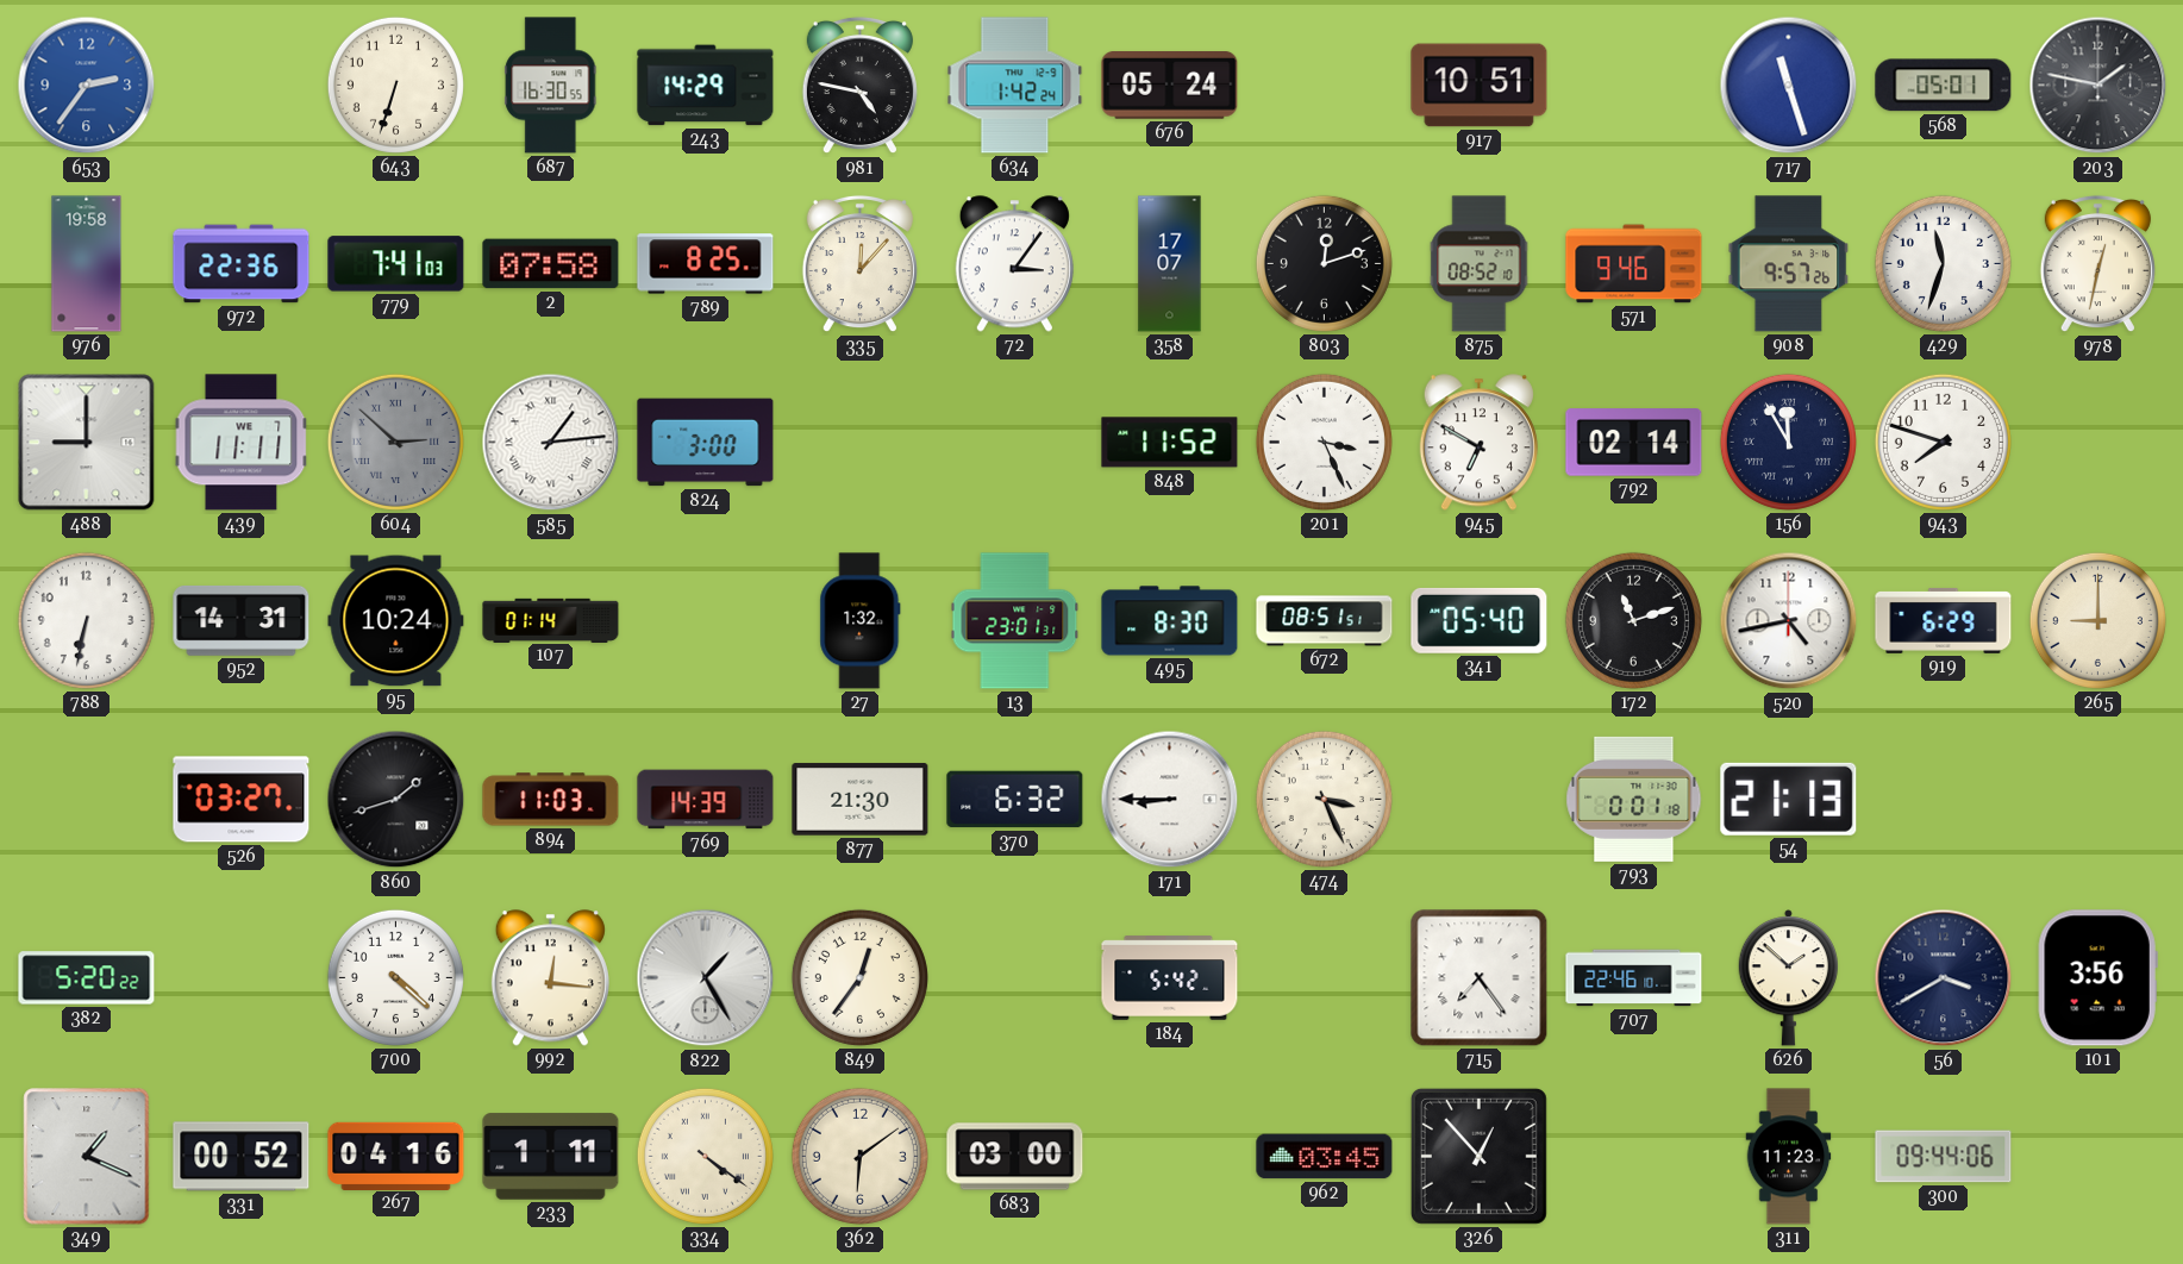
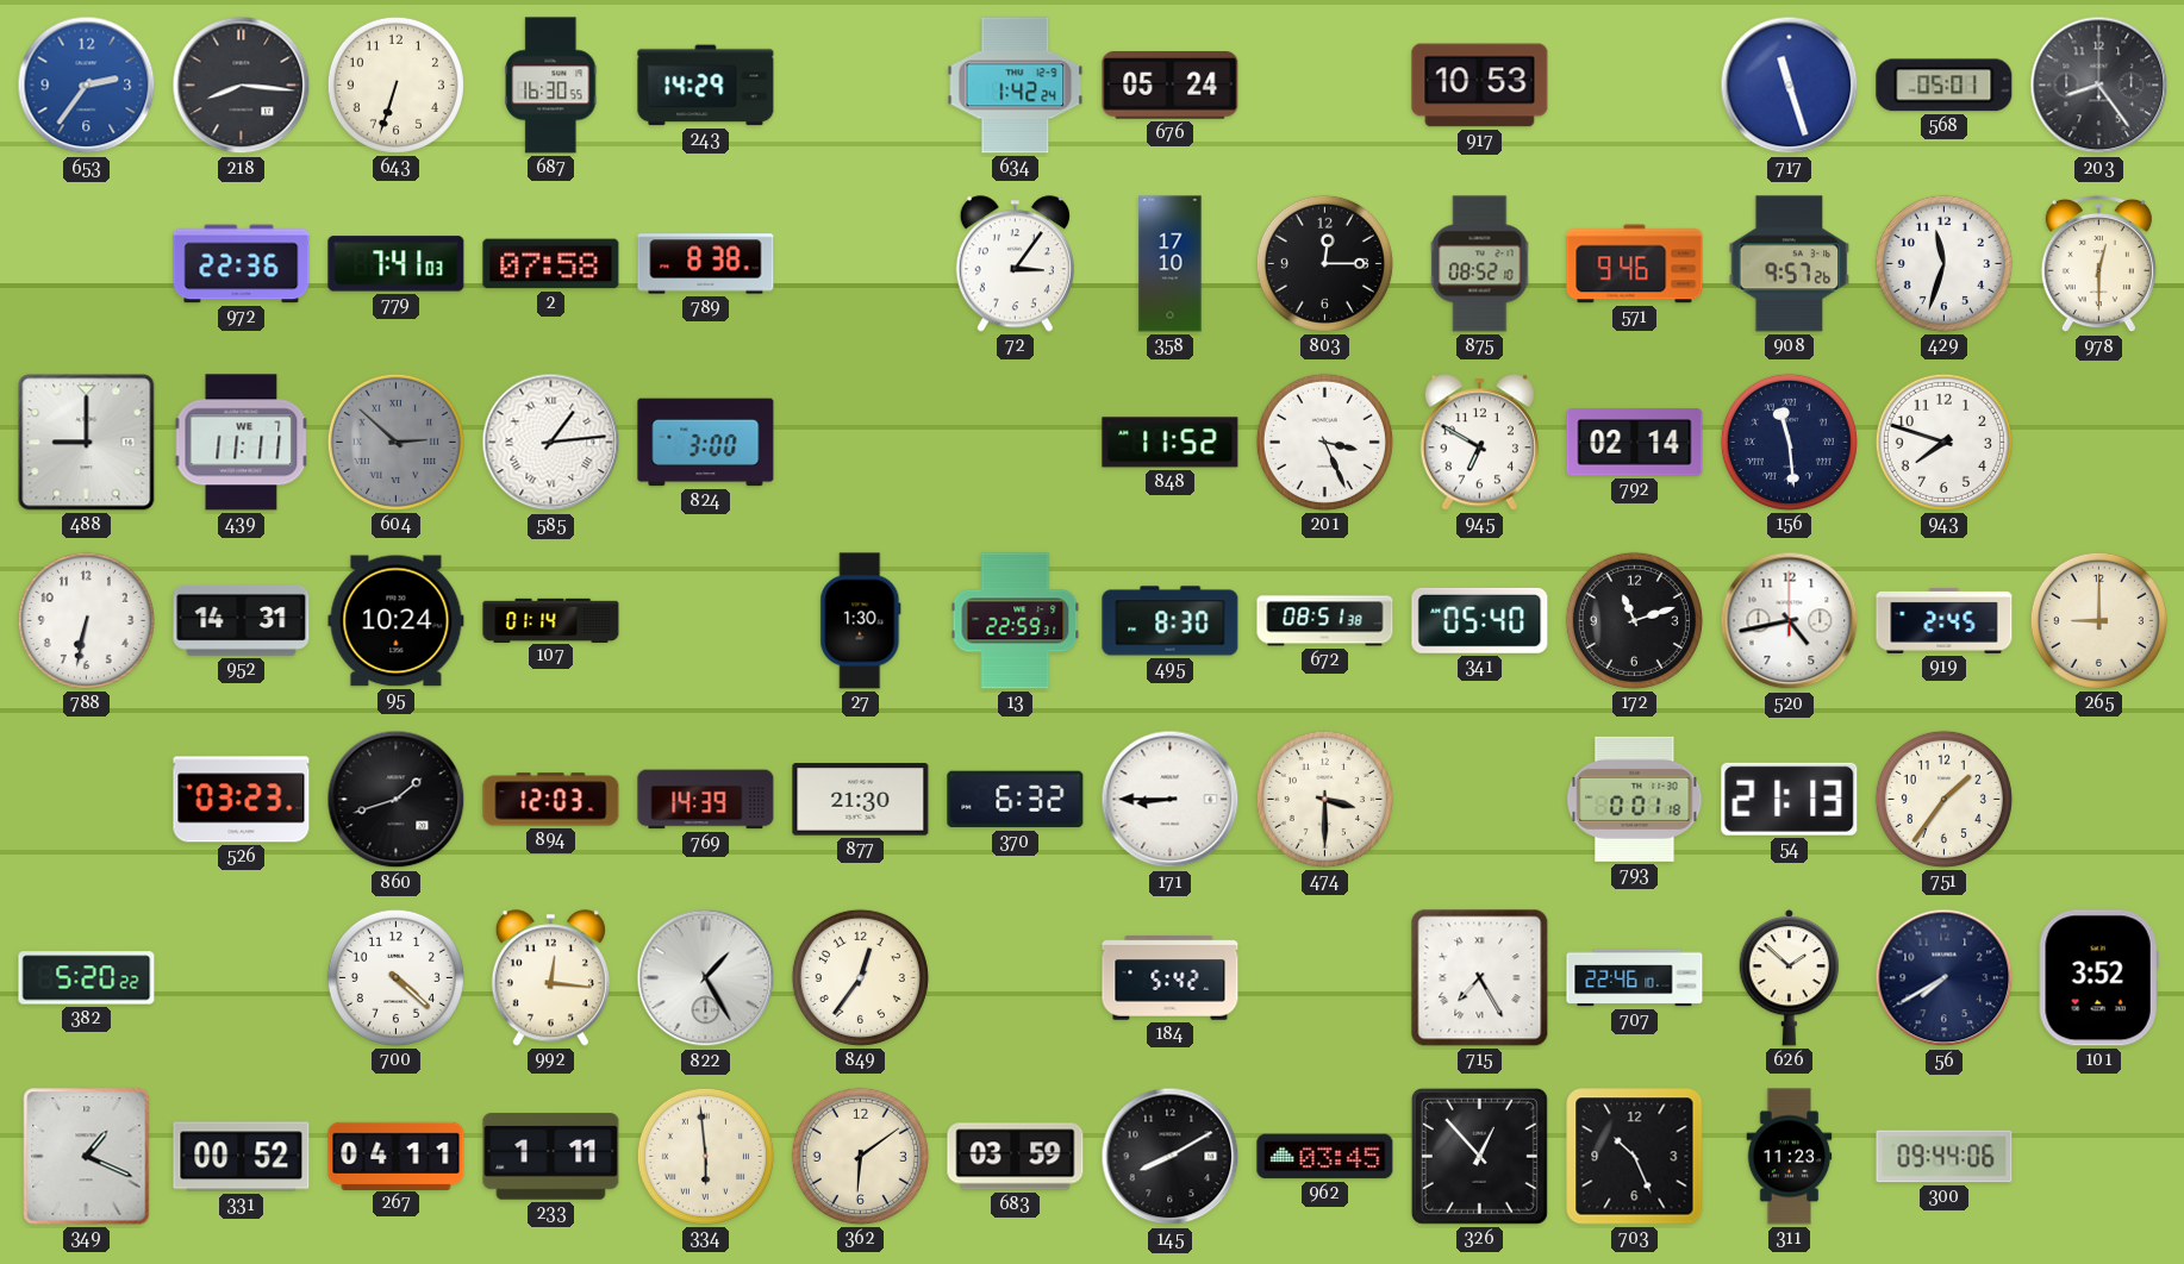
218: none -> 8:16 (242, 86)
981: 4:47 -> none (859, 86)
917: 10:51 -> 10:53 (1480, 86)
203: 1:47 -> 8:24 (2099, 86)
976: 19:58 -> none (87, 264)
789: 8:25 -> 8:38 (706, 264)
335: 12:07 -> none (859, 264)
358: 17:07 -> 17:10 (1171, 264)
803: 12:12 -> 12:15 (1324, 263)
978: 12:32 -> 12:30 (2098, 264)
156: 11:55 -> 11:29 (1789, 442)
27: 1:32 -> 1:30 (861, 621)
13: 23:01 -> 22:59 (1016, 621)
672: 08:51:51 -> 08:51:38 (1325, 621)
919: 6:29 -> 2:45 (1945, 620)
526: 03:27 -> 03:23 (242, 800)
894: 11:03 -> 12:03 (551, 800)
474: 3:26 -> 3:30 (1324, 799)
751: none -> 1:36 (1943, 799)
715: 7:24 -> 7:25 (1480, 978)
56: 3:40 -> 7:40 (1945, 978)
101: 3:56 -> 3:52 (2098, 978)
267: 04:16 -> 04:11 (397, 1156)
334: 4:21 -> 5:59 (705, 1156)
683: 03:00 -> 03:59 (1016, 1157)
145: none -> 8:10 (1171, 1157)
703: none -> 10:26 (1635, 1157)
